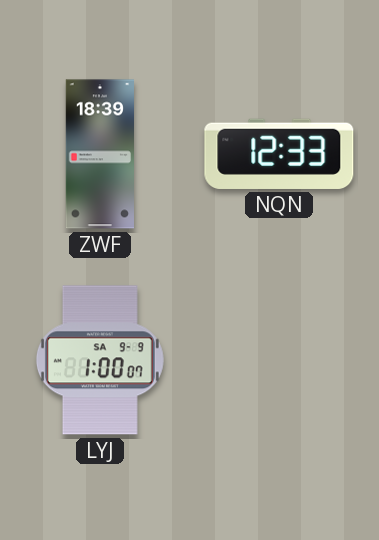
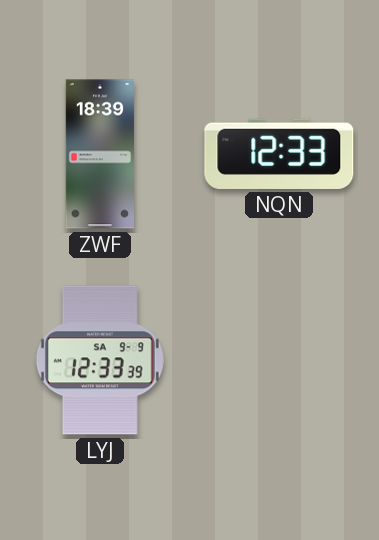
LYJ: 1:00 -> 12:33 (100, 360)
